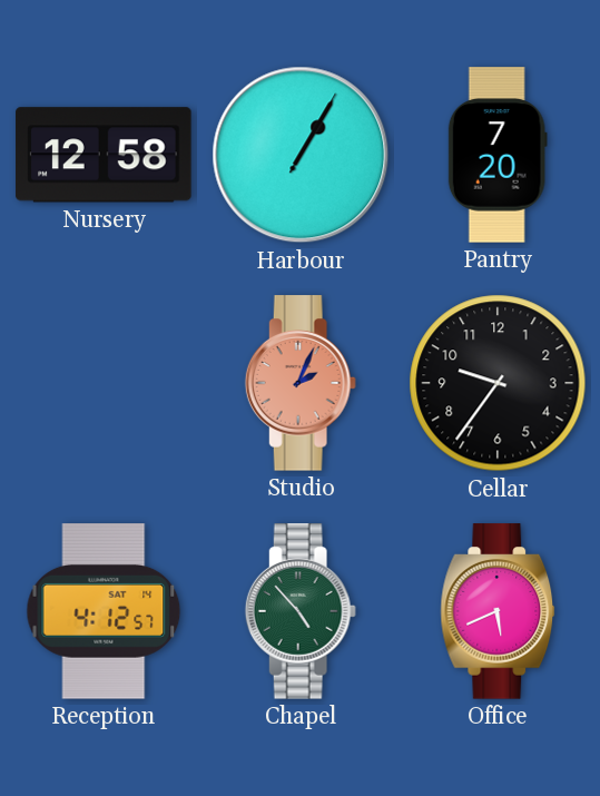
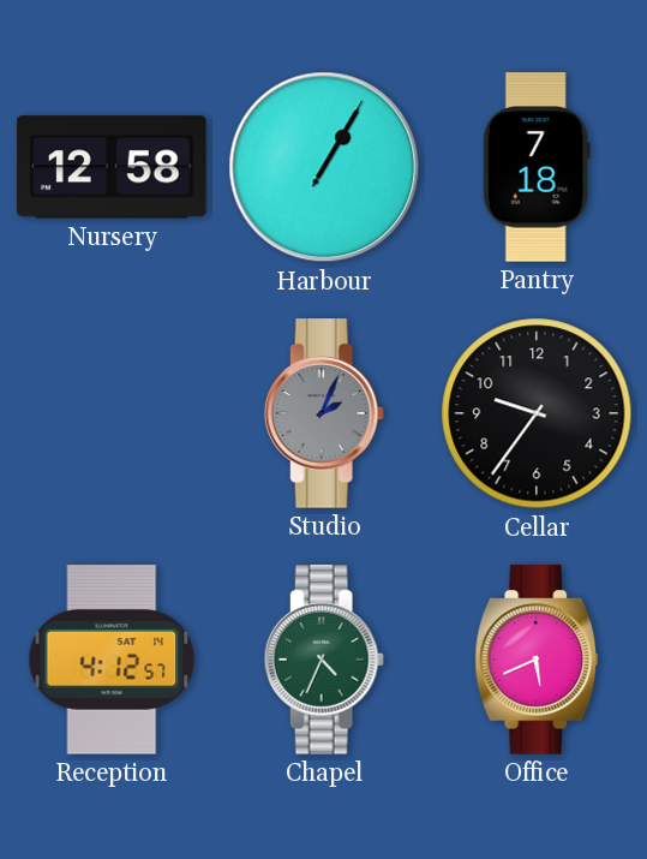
Pantry: 7:20 -> 7:18 (537, 167)
Studio dial: salmon -> grey (324, 413)
Chapel: 4:53 -> 4:34 (324, 660)
